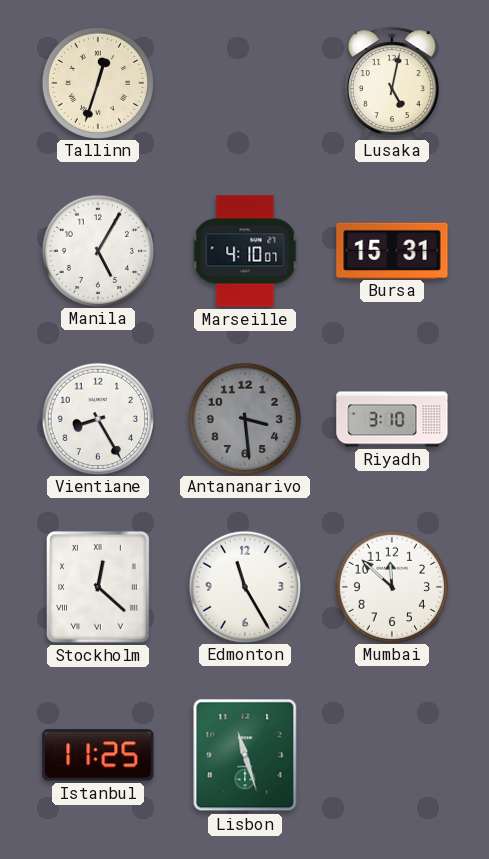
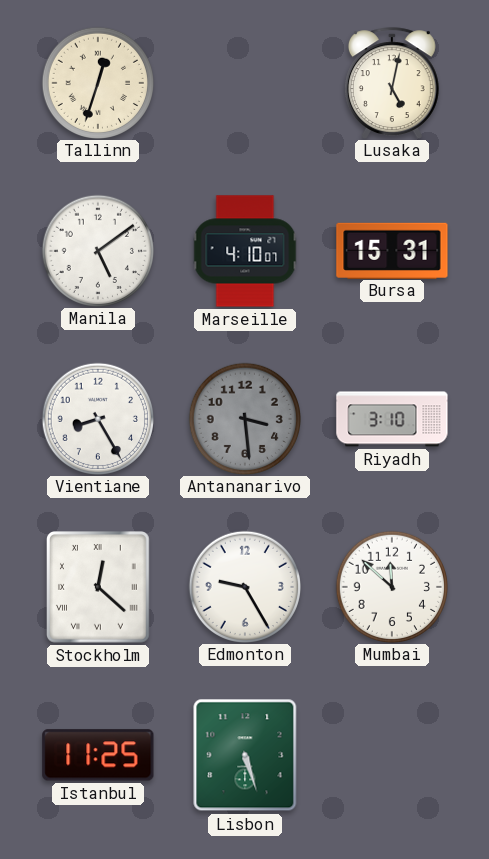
Manila: 5:05 -> 5:09 (97, 250)
Edmonton: 11:25 -> 9:25 (244, 586)
Lisbon: 11:27 -> 5:27 (245, 755)
